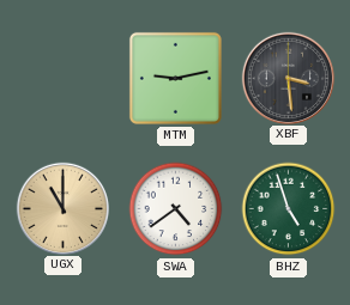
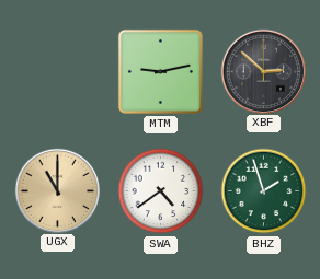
XBF: 3:29 -> 2:52 (263, 71)
BHZ: 4:57 -> 1:57 (264, 191)
